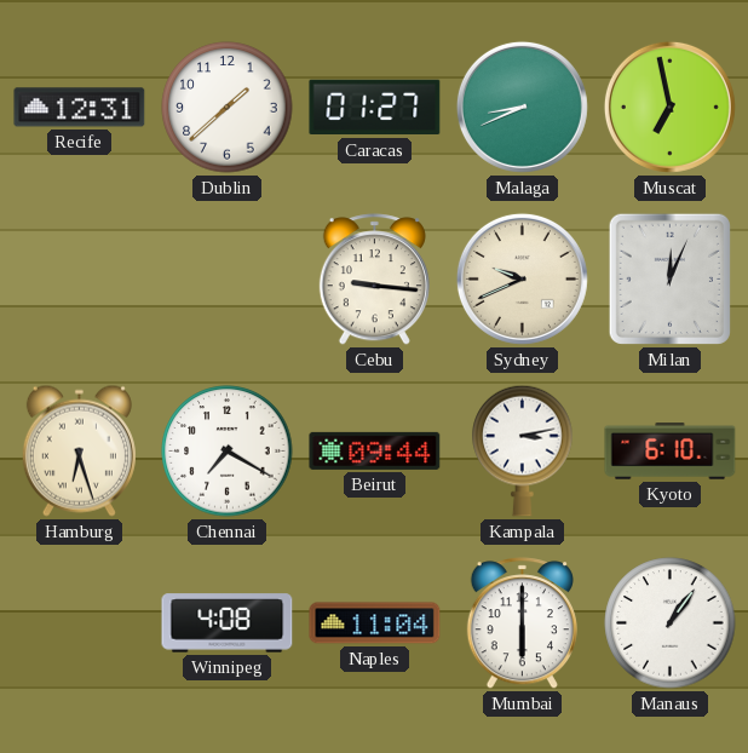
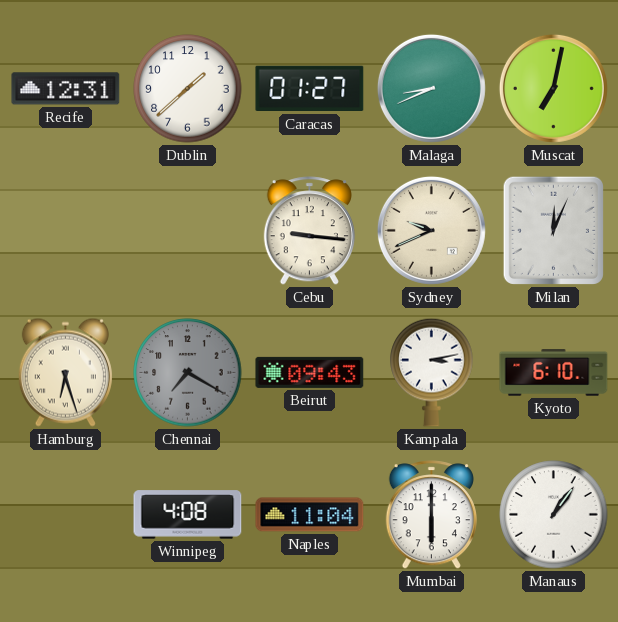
Muscat: 6:58 -> 7:02 (553, 88)
Chennai dial: white -> grey (188, 373)
Beirut: 09:44 -> 09:43 (310, 372)
